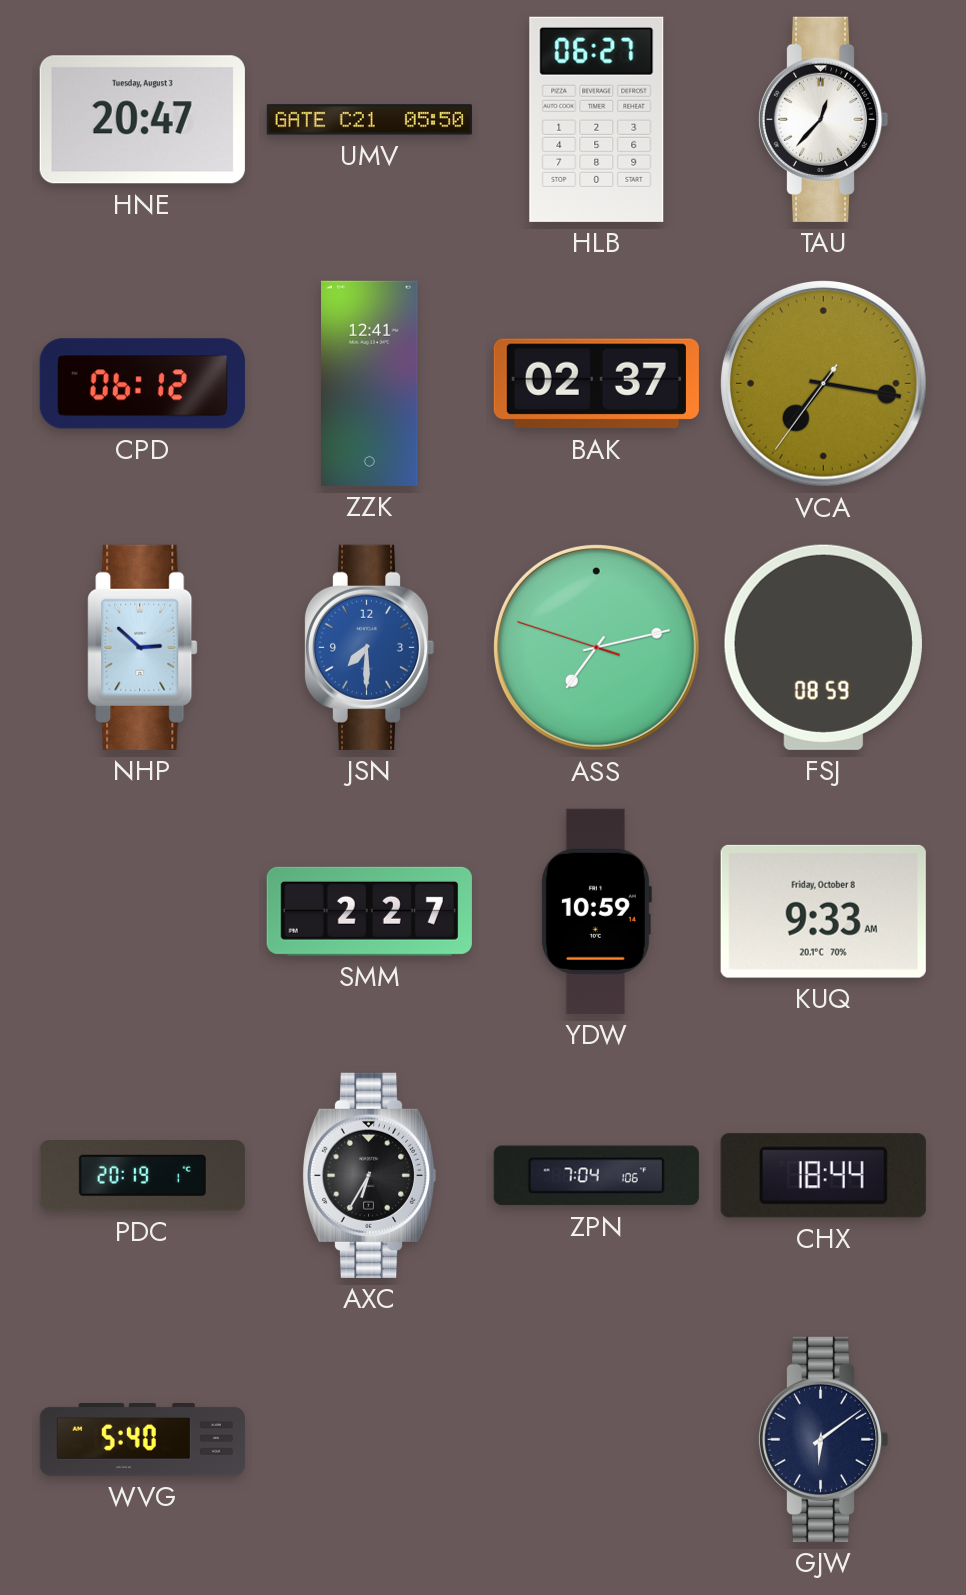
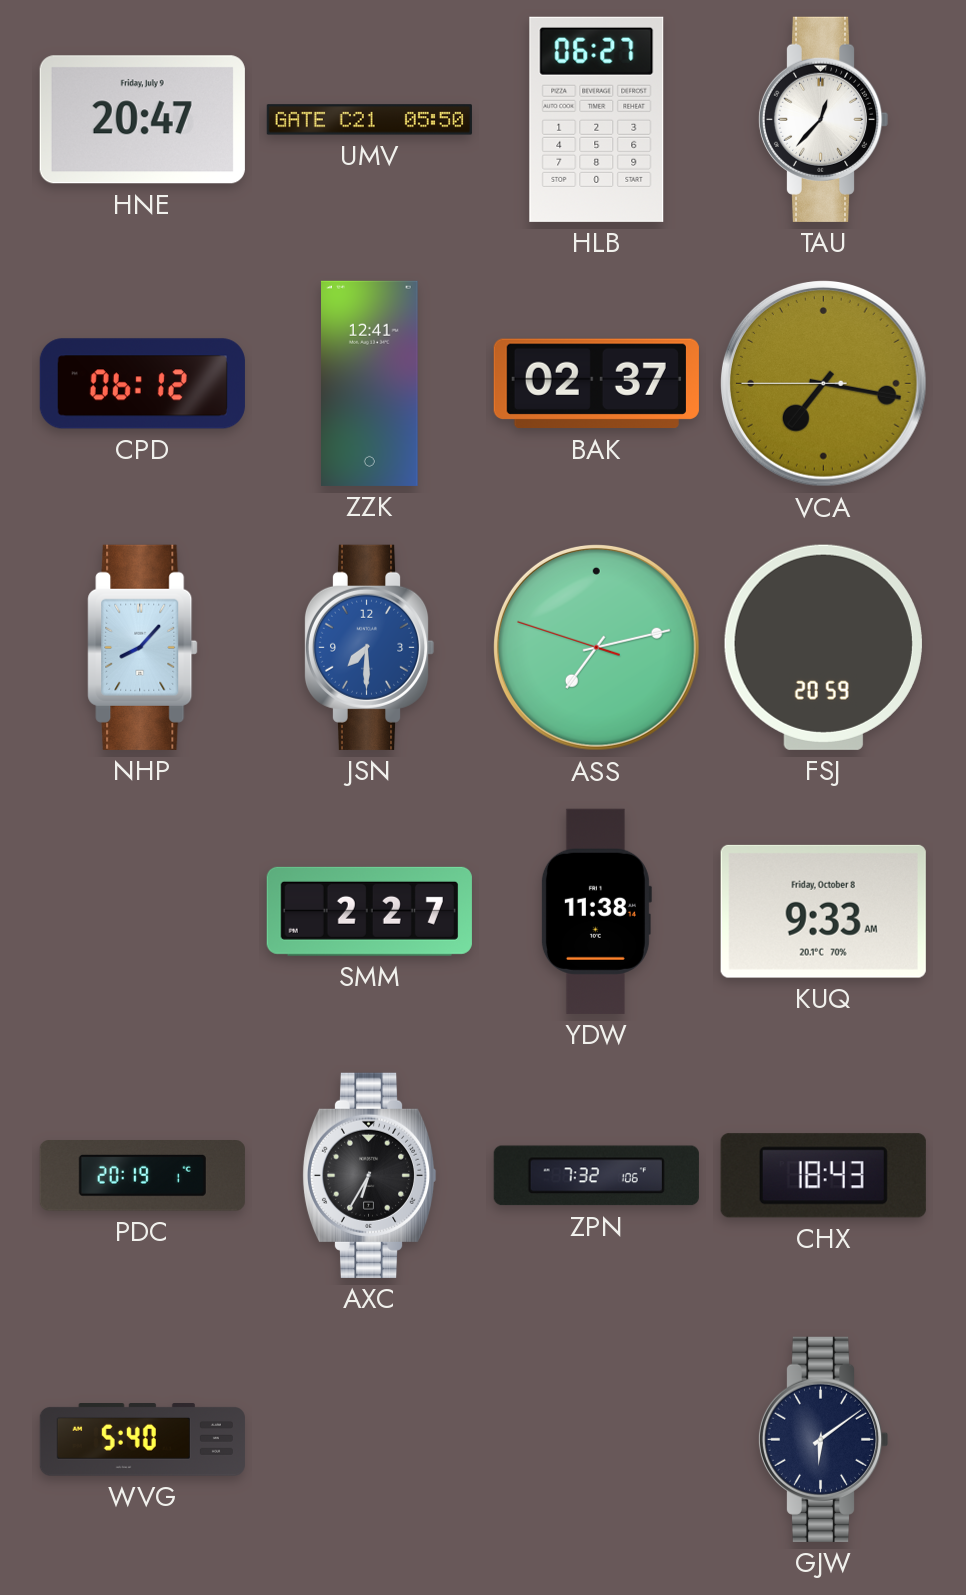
HNE date: Tuesday, August 3 -> Friday, July 9 (142, 120)
VCA: 7:16:36 -> 7:16:45 (823, 383)
NHP: 2:52 -> 8:07 (143, 647)
FSJ: 08:59 -> 20:59 (823, 647)
YDW: 10:59 -> 11:38 (596, 911)
ZPN: 7:04 -> 7:32 (596, 1176)
CHX: 18:44 -> 18:43 (823, 1176)
